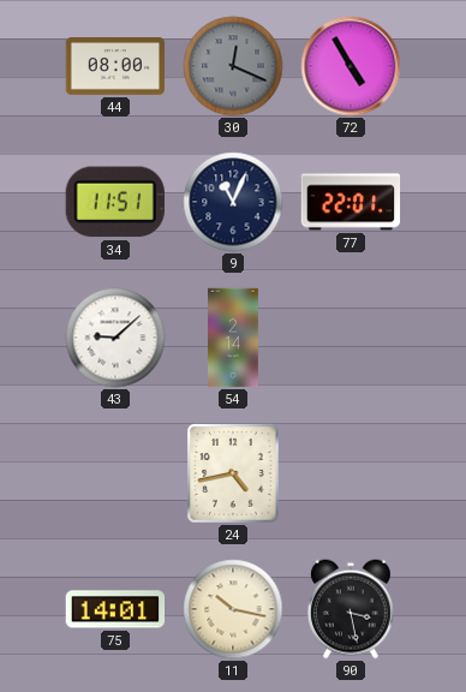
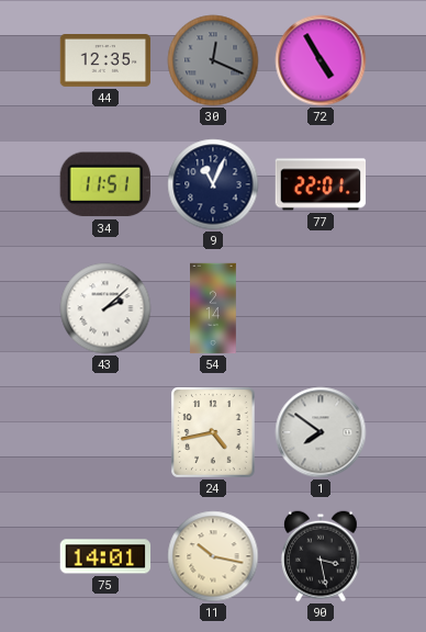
44: 08:00 -> 12:35 (105, 61)
43: 9:08 -> 2:08 (105, 308)
1: none -> 7:51 (321, 432)
